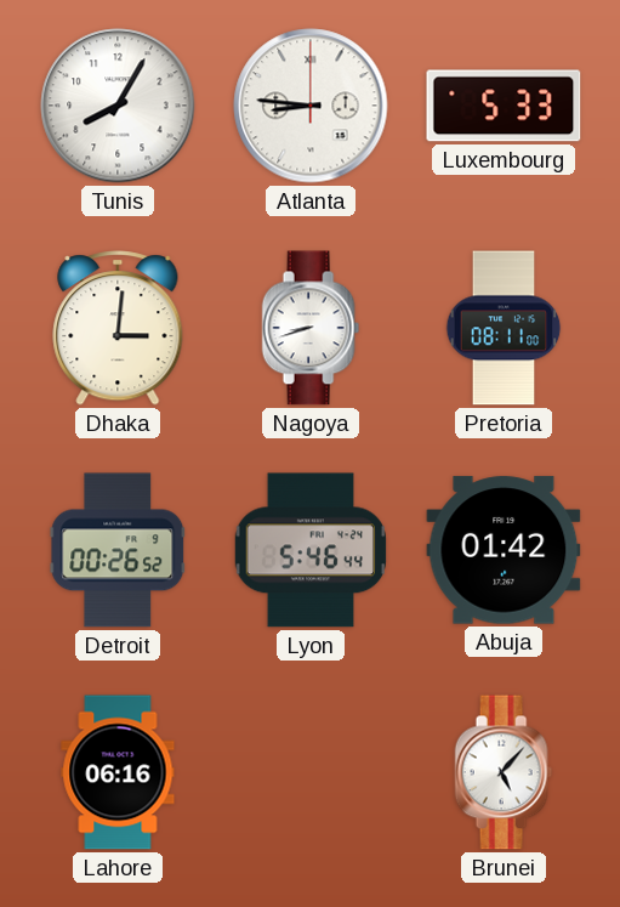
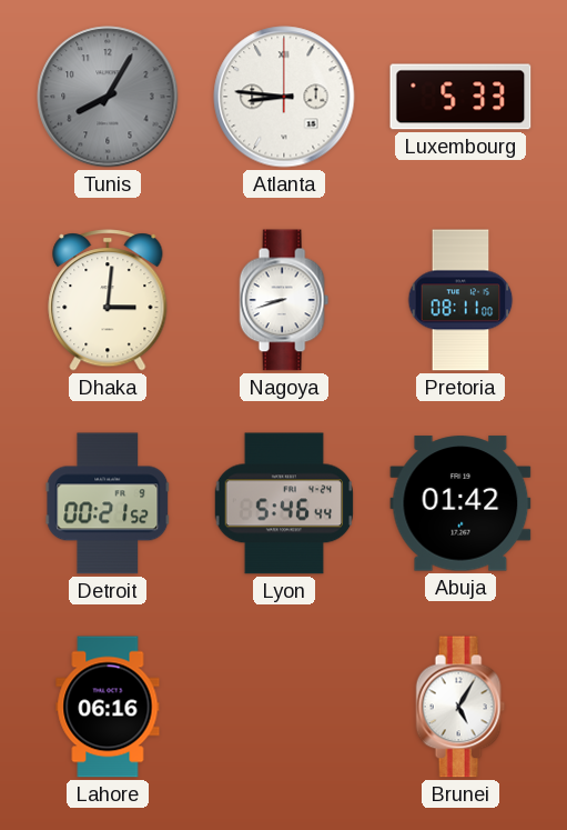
Tunis dial: white -> grey (108, 97)
Detroit: 00:26 -> 00:21 (108, 503)
Brunei: 5:07 -> 5:05 (460, 707)
